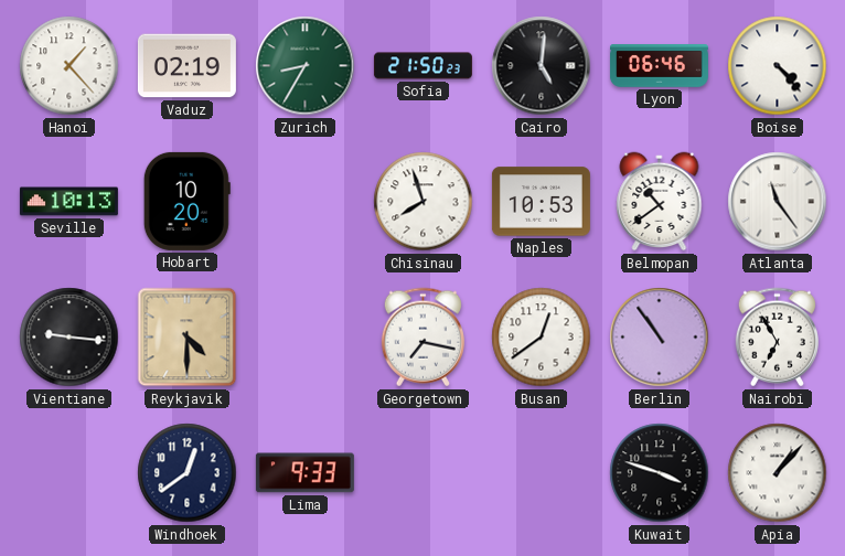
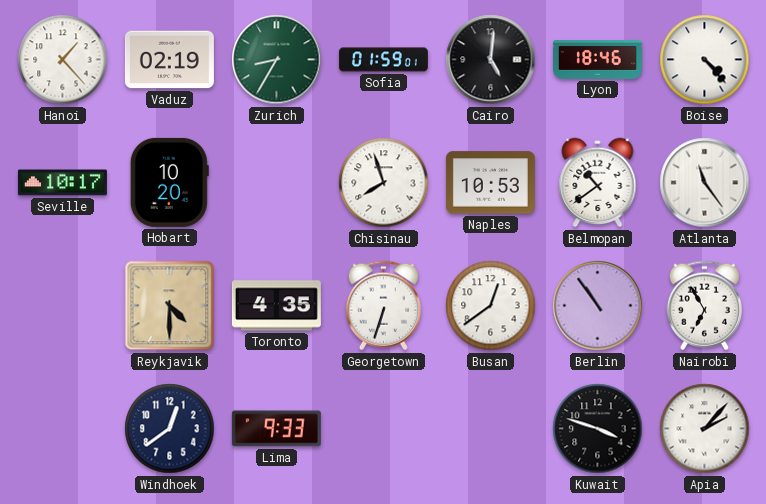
Sofia: 21:50 -> 01:59 (383, 60)
Lyon: 06:46 -> 18:46 (597, 60)
Seville: 10:13 -> 10:17 (62, 183)
Vientiane: 9:16 -> none (69, 338)
Toronto: none -> 4:35 (276, 306)
Georgetown: 7:17 -> 6:33 (383, 306)
Apia: 1:07 -> 2:07 (705, 429)
